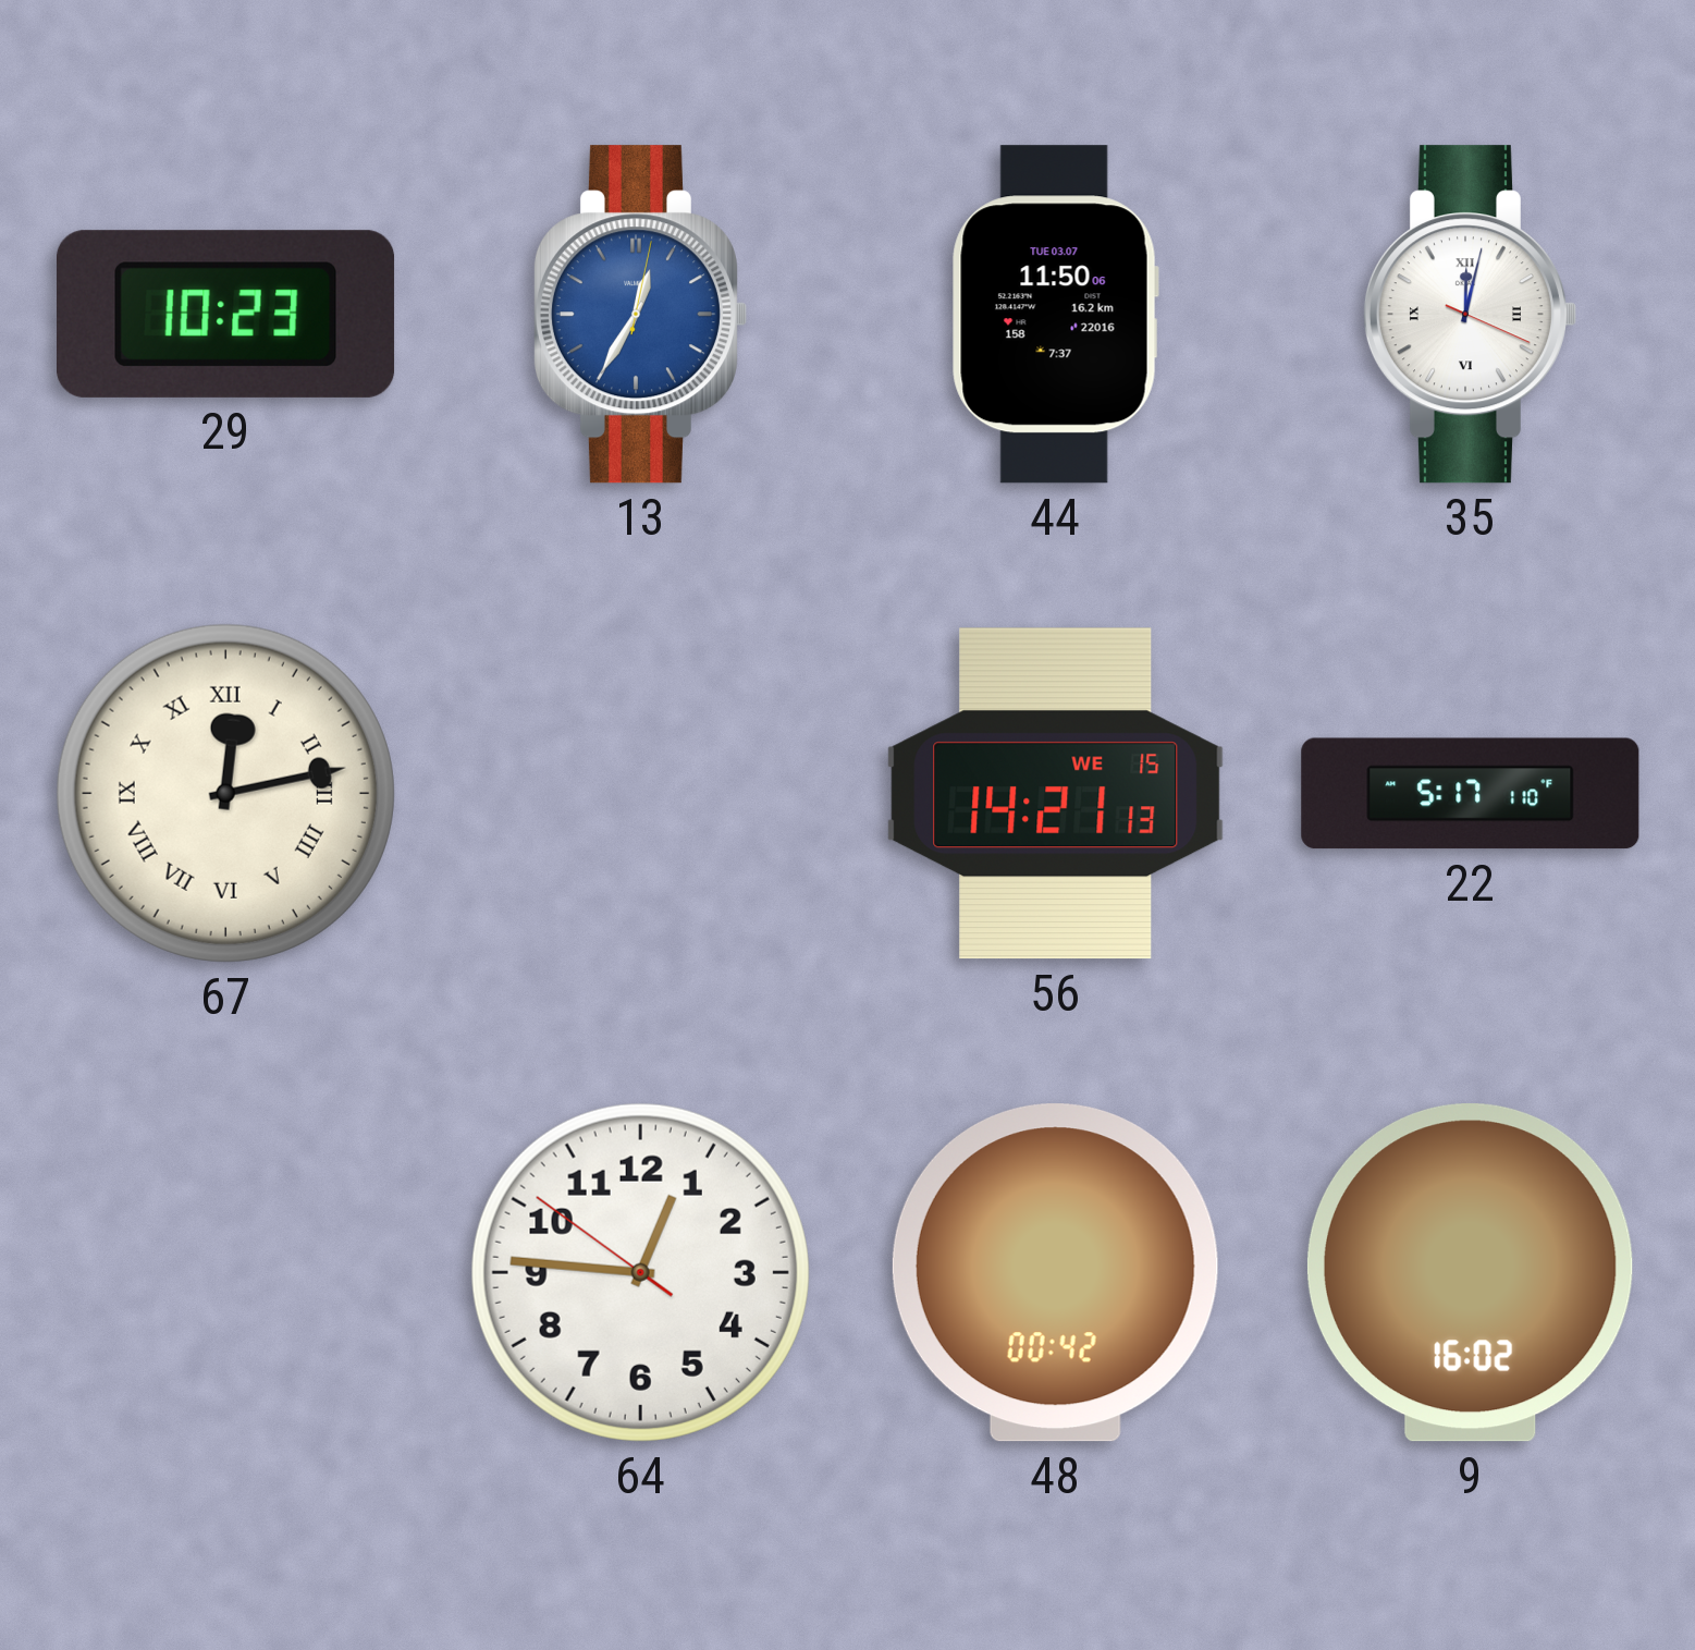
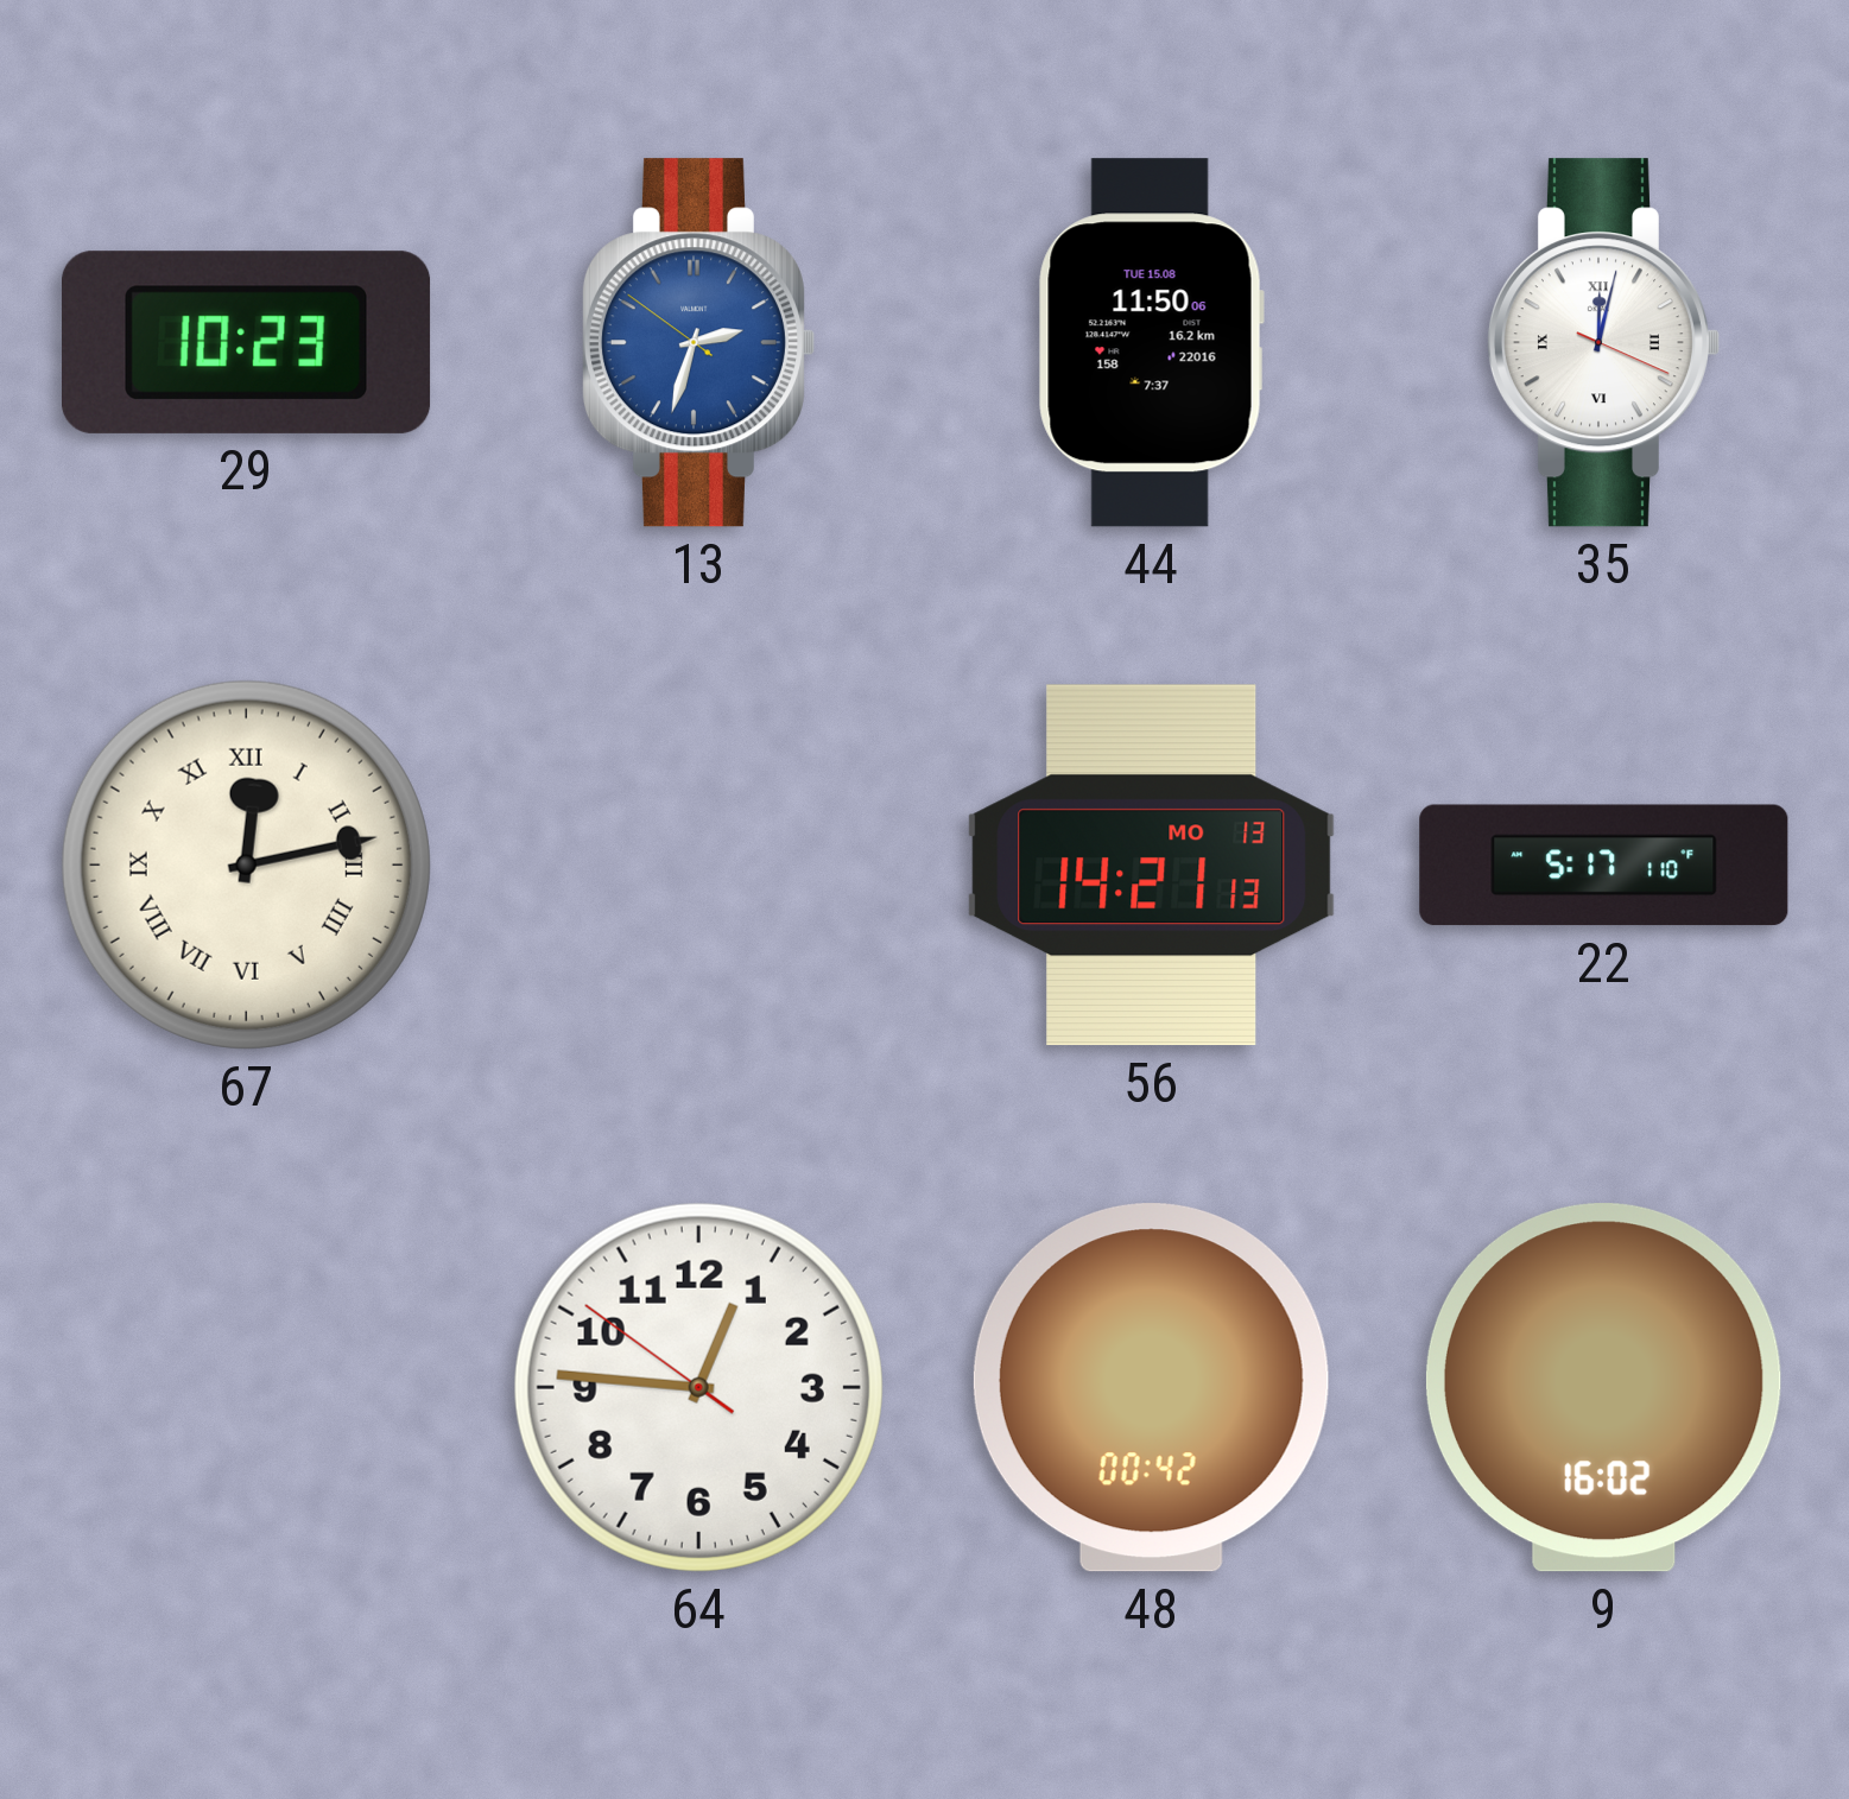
13: 12:35 -> 2:32 (698, 343)
44 date: TUE 03.07 -> TUE 15.08 (1151, 343)
56 date: WE 15 -> MO 13 (1152, 866)
